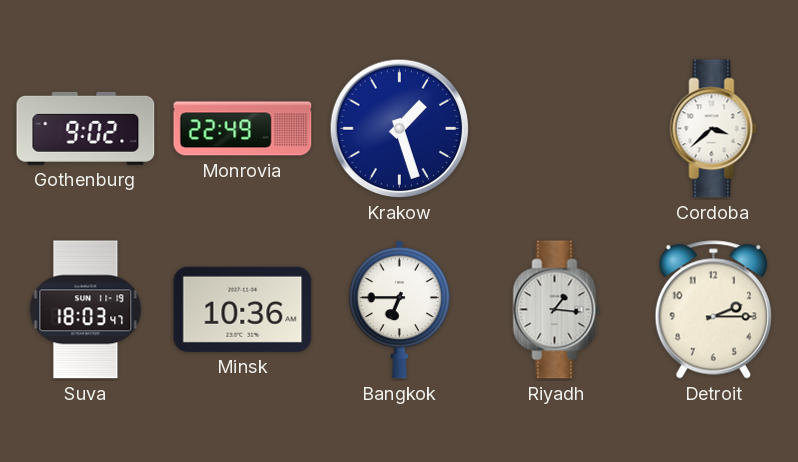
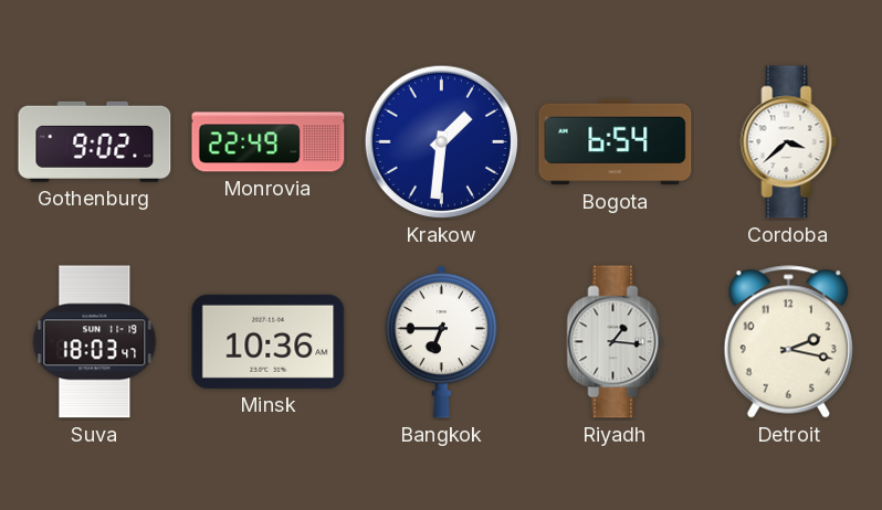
Krakow: 1:27 -> 1:31 (442, 142)
Bogota: none -> 6:54 (616, 142)
Detroit: 2:15 -> 2:17 (788, 342)
